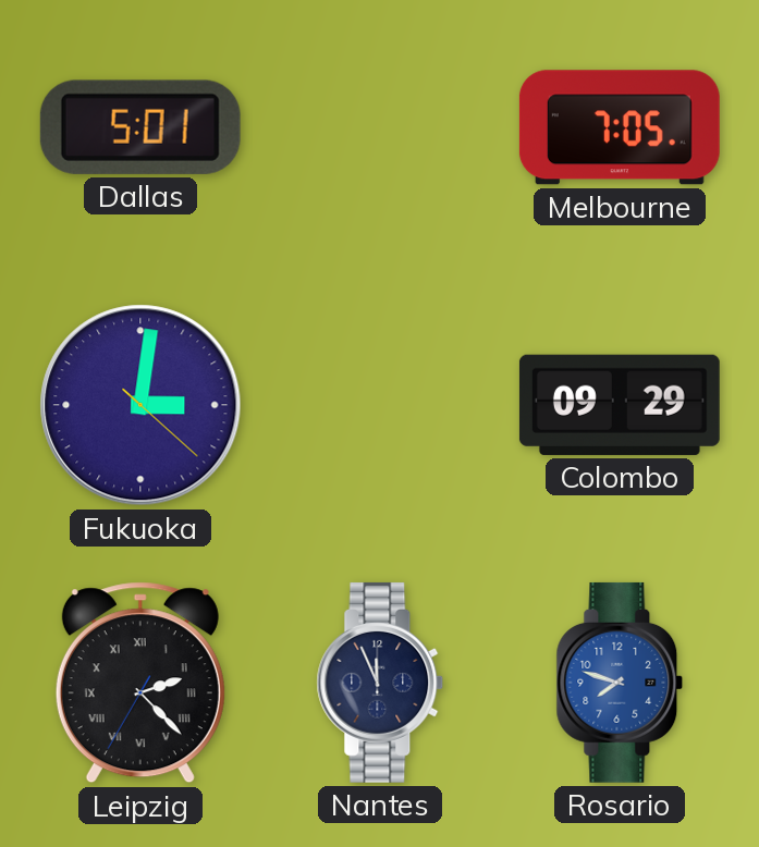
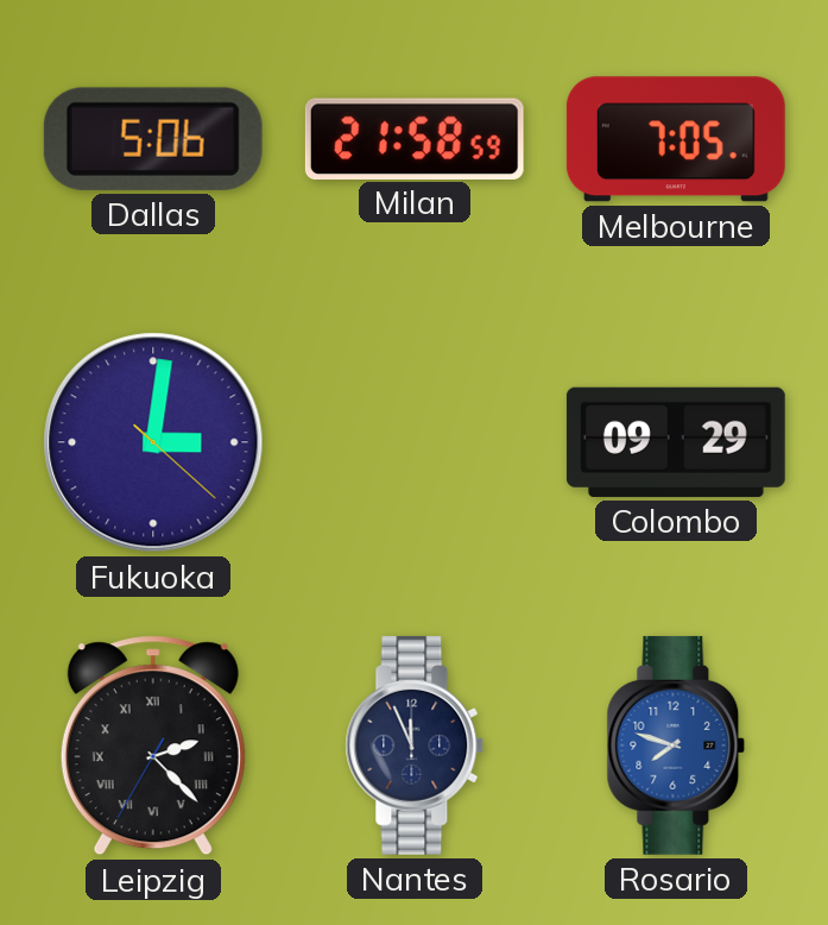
Dallas: 5:01 -> 5:06 (153, 139)
Milan: none -> 21:58 (415, 138)
